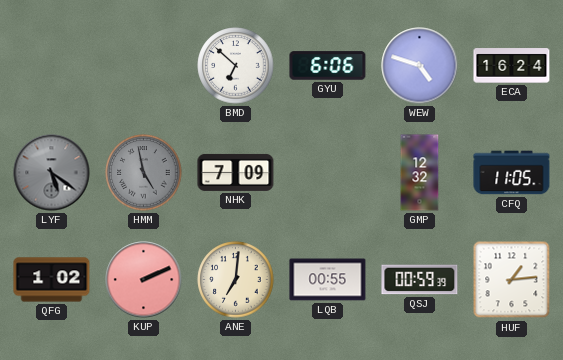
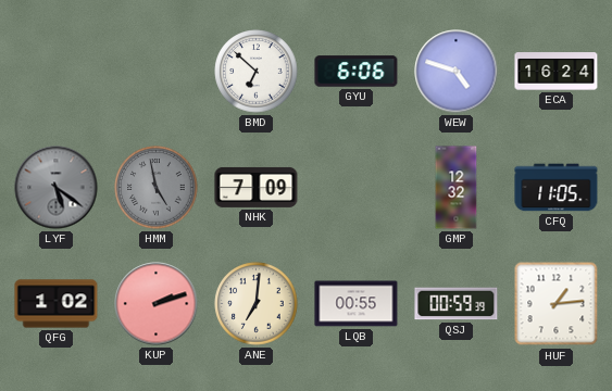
KUP: 2:11 -> 2:12 (157, 304)
